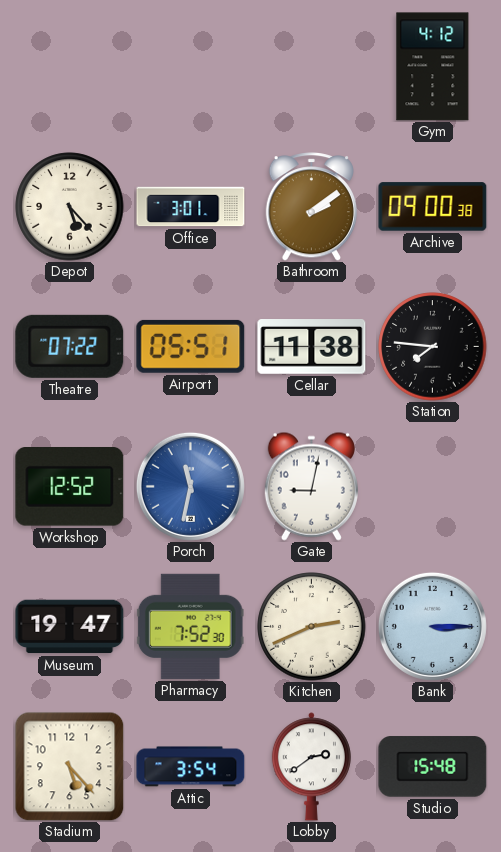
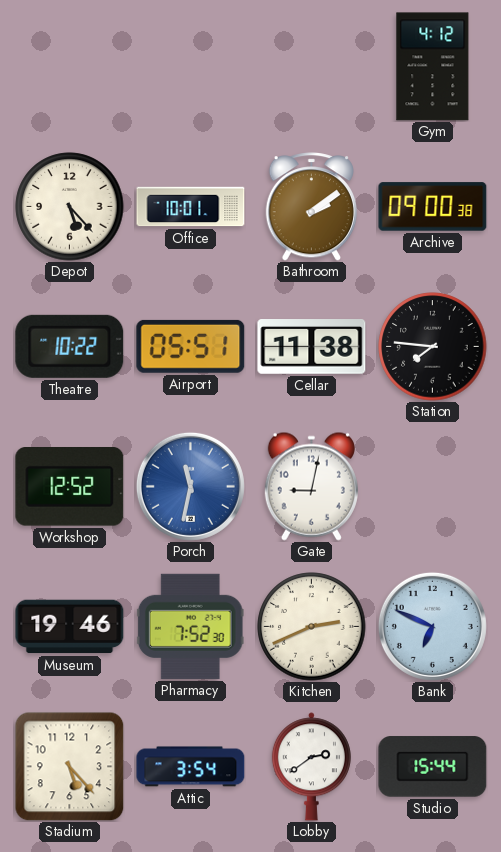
Office: 3:01 -> 10:01 (191, 207)
Theatre: 07:22 -> 10:22 (70, 346)
Museum: 19:47 -> 19:46 (70, 627)
Bank: 3:15 -> 6:49 (432, 626)
Studio: 15:48 -> 15:44 (433, 767)
